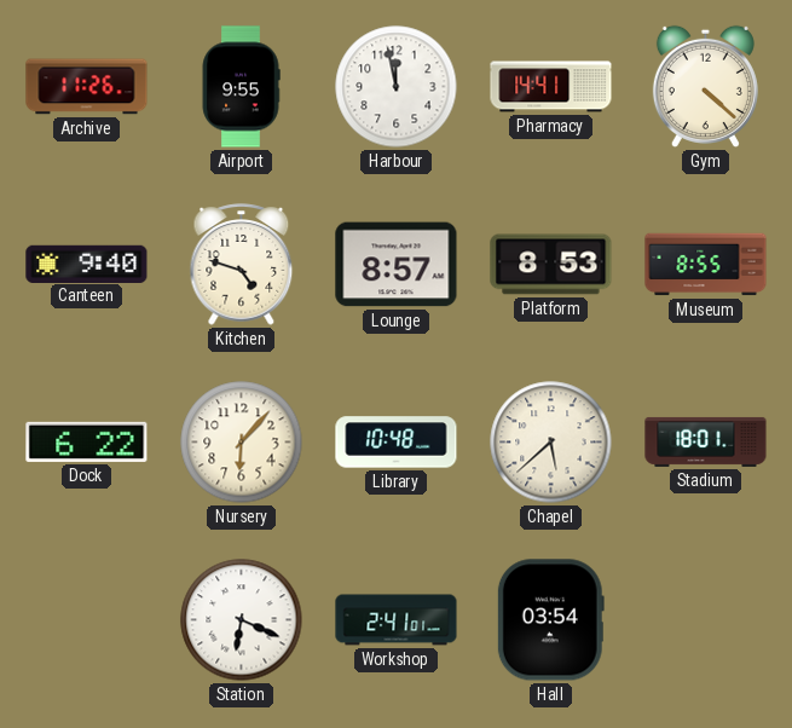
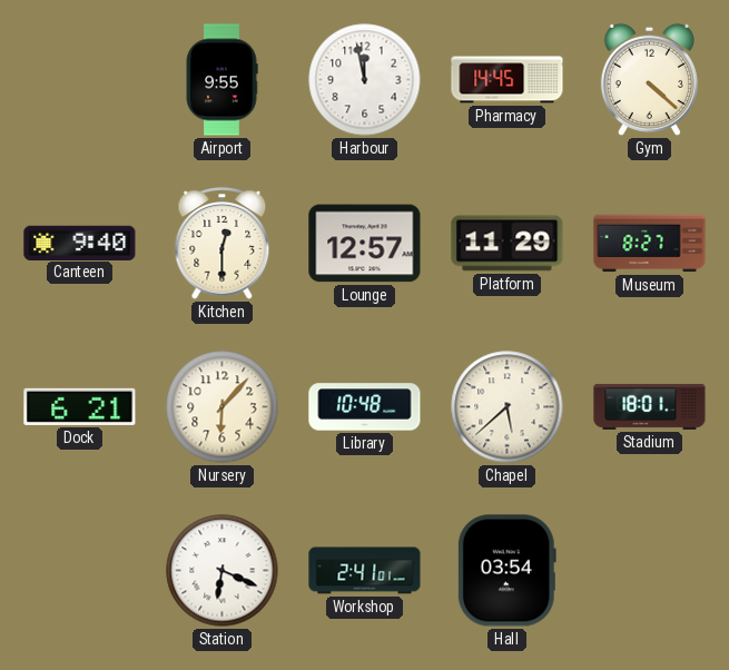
Archive: 11:26 -> none (87, 87)
Pharmacy: 14:41 -> 14:45 (508, 80)
Kitchen: 4:48 -> 12:30 (223, 244)
Lounge: 8:57 -> 12:57 (365, 244)
Platform: 8:53 -> 11:29 (508, 244)
Museum: 8:55 -> 8:27 (650, 244)
Dock: 6:22 -> 6:21 (80, 406)
